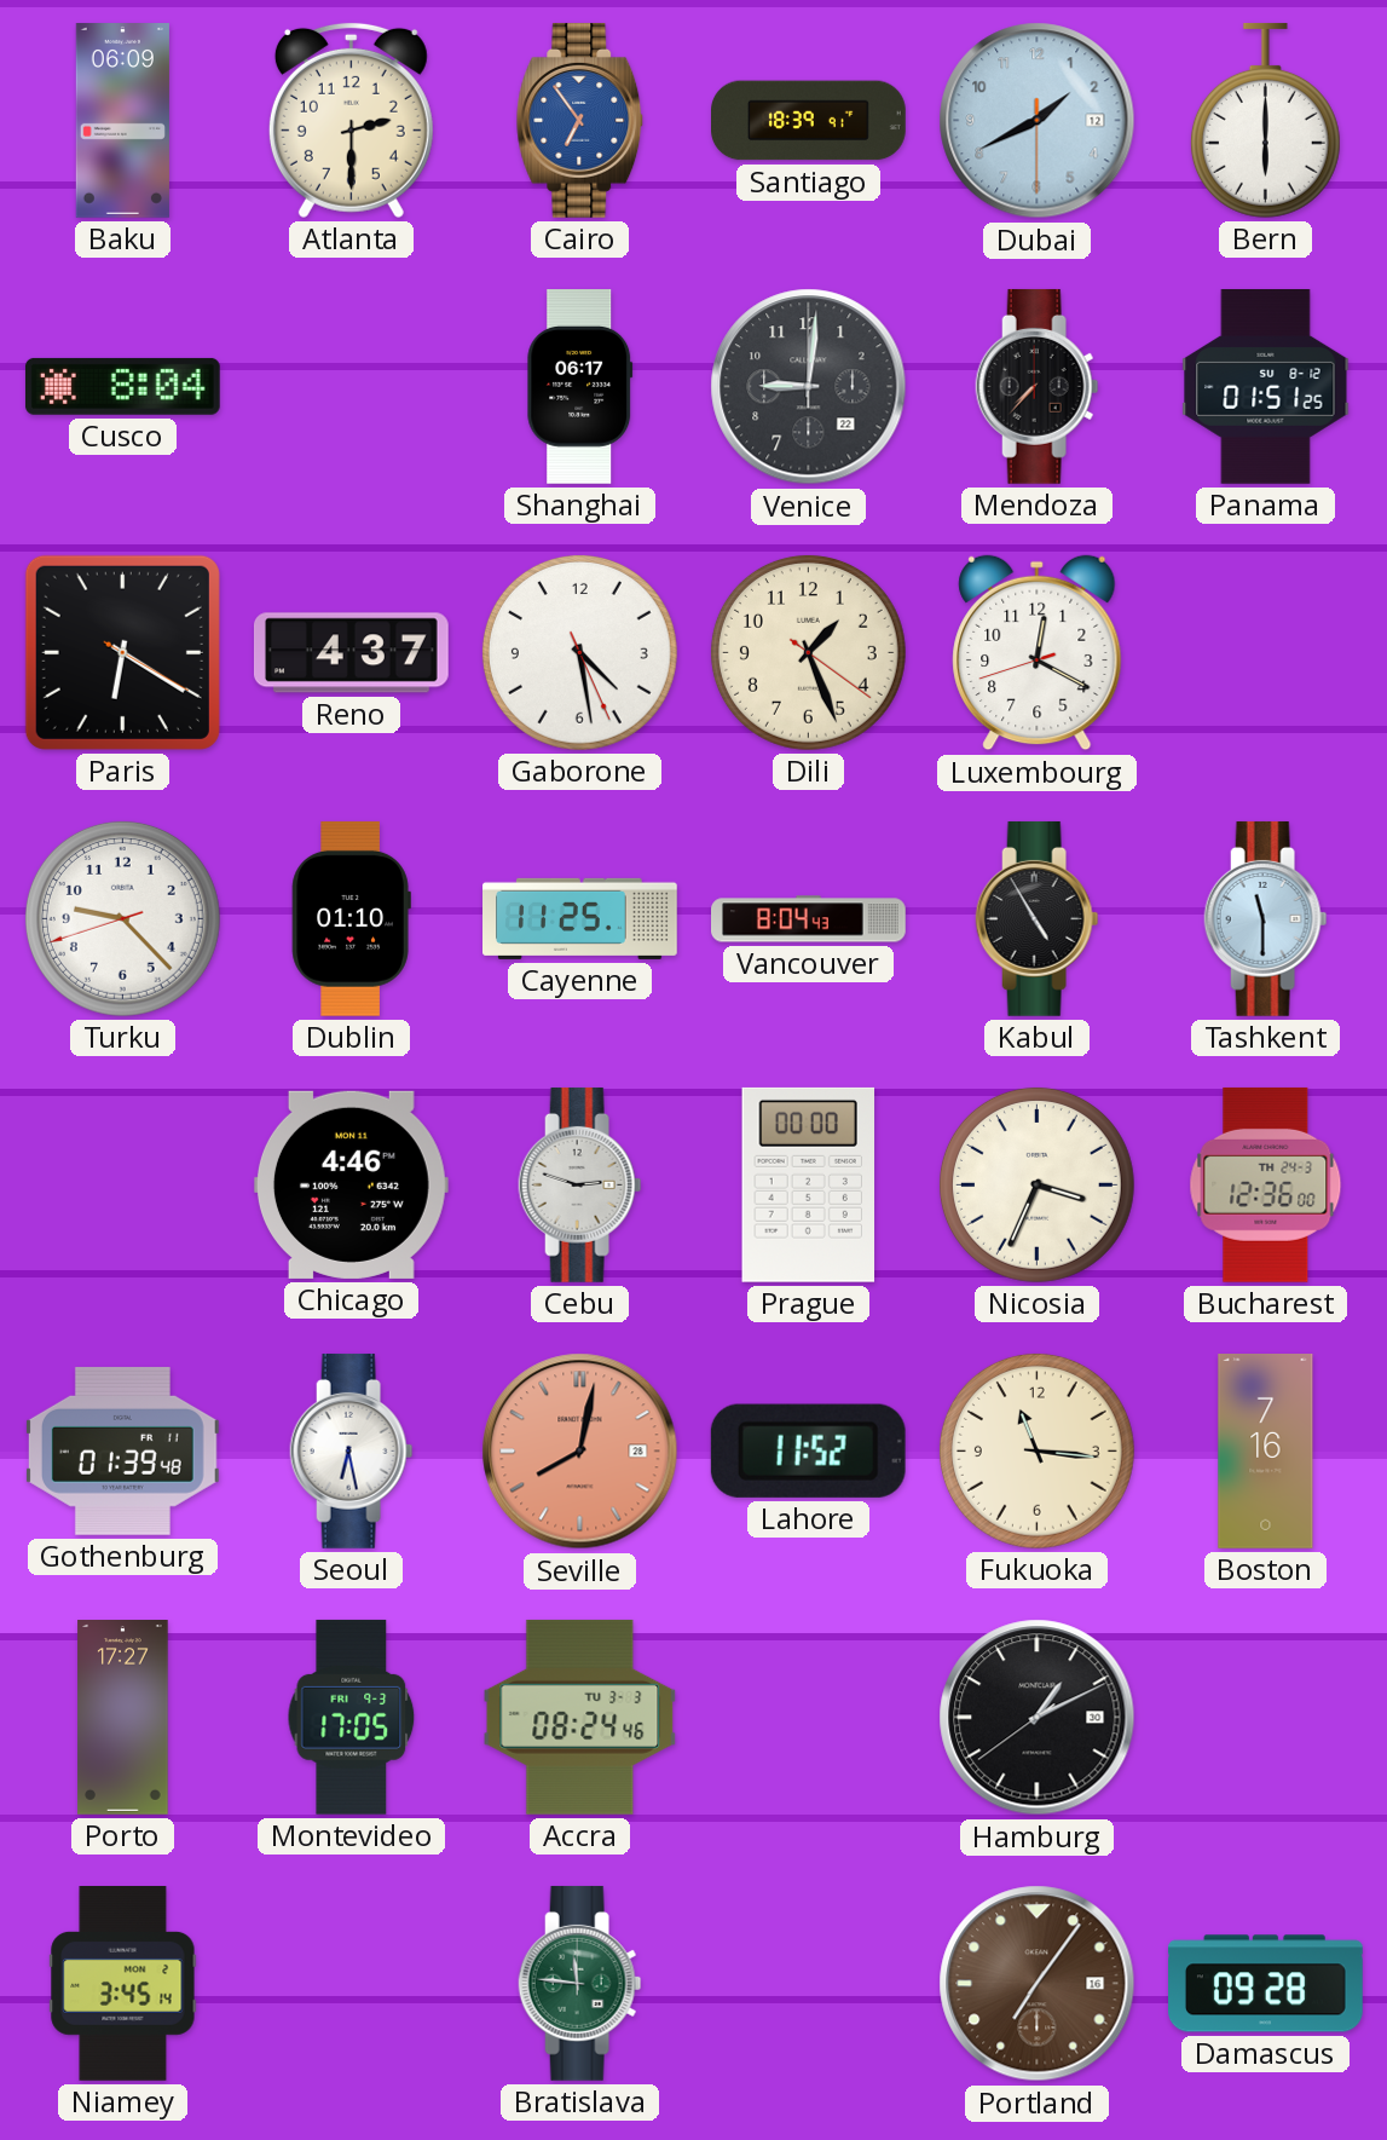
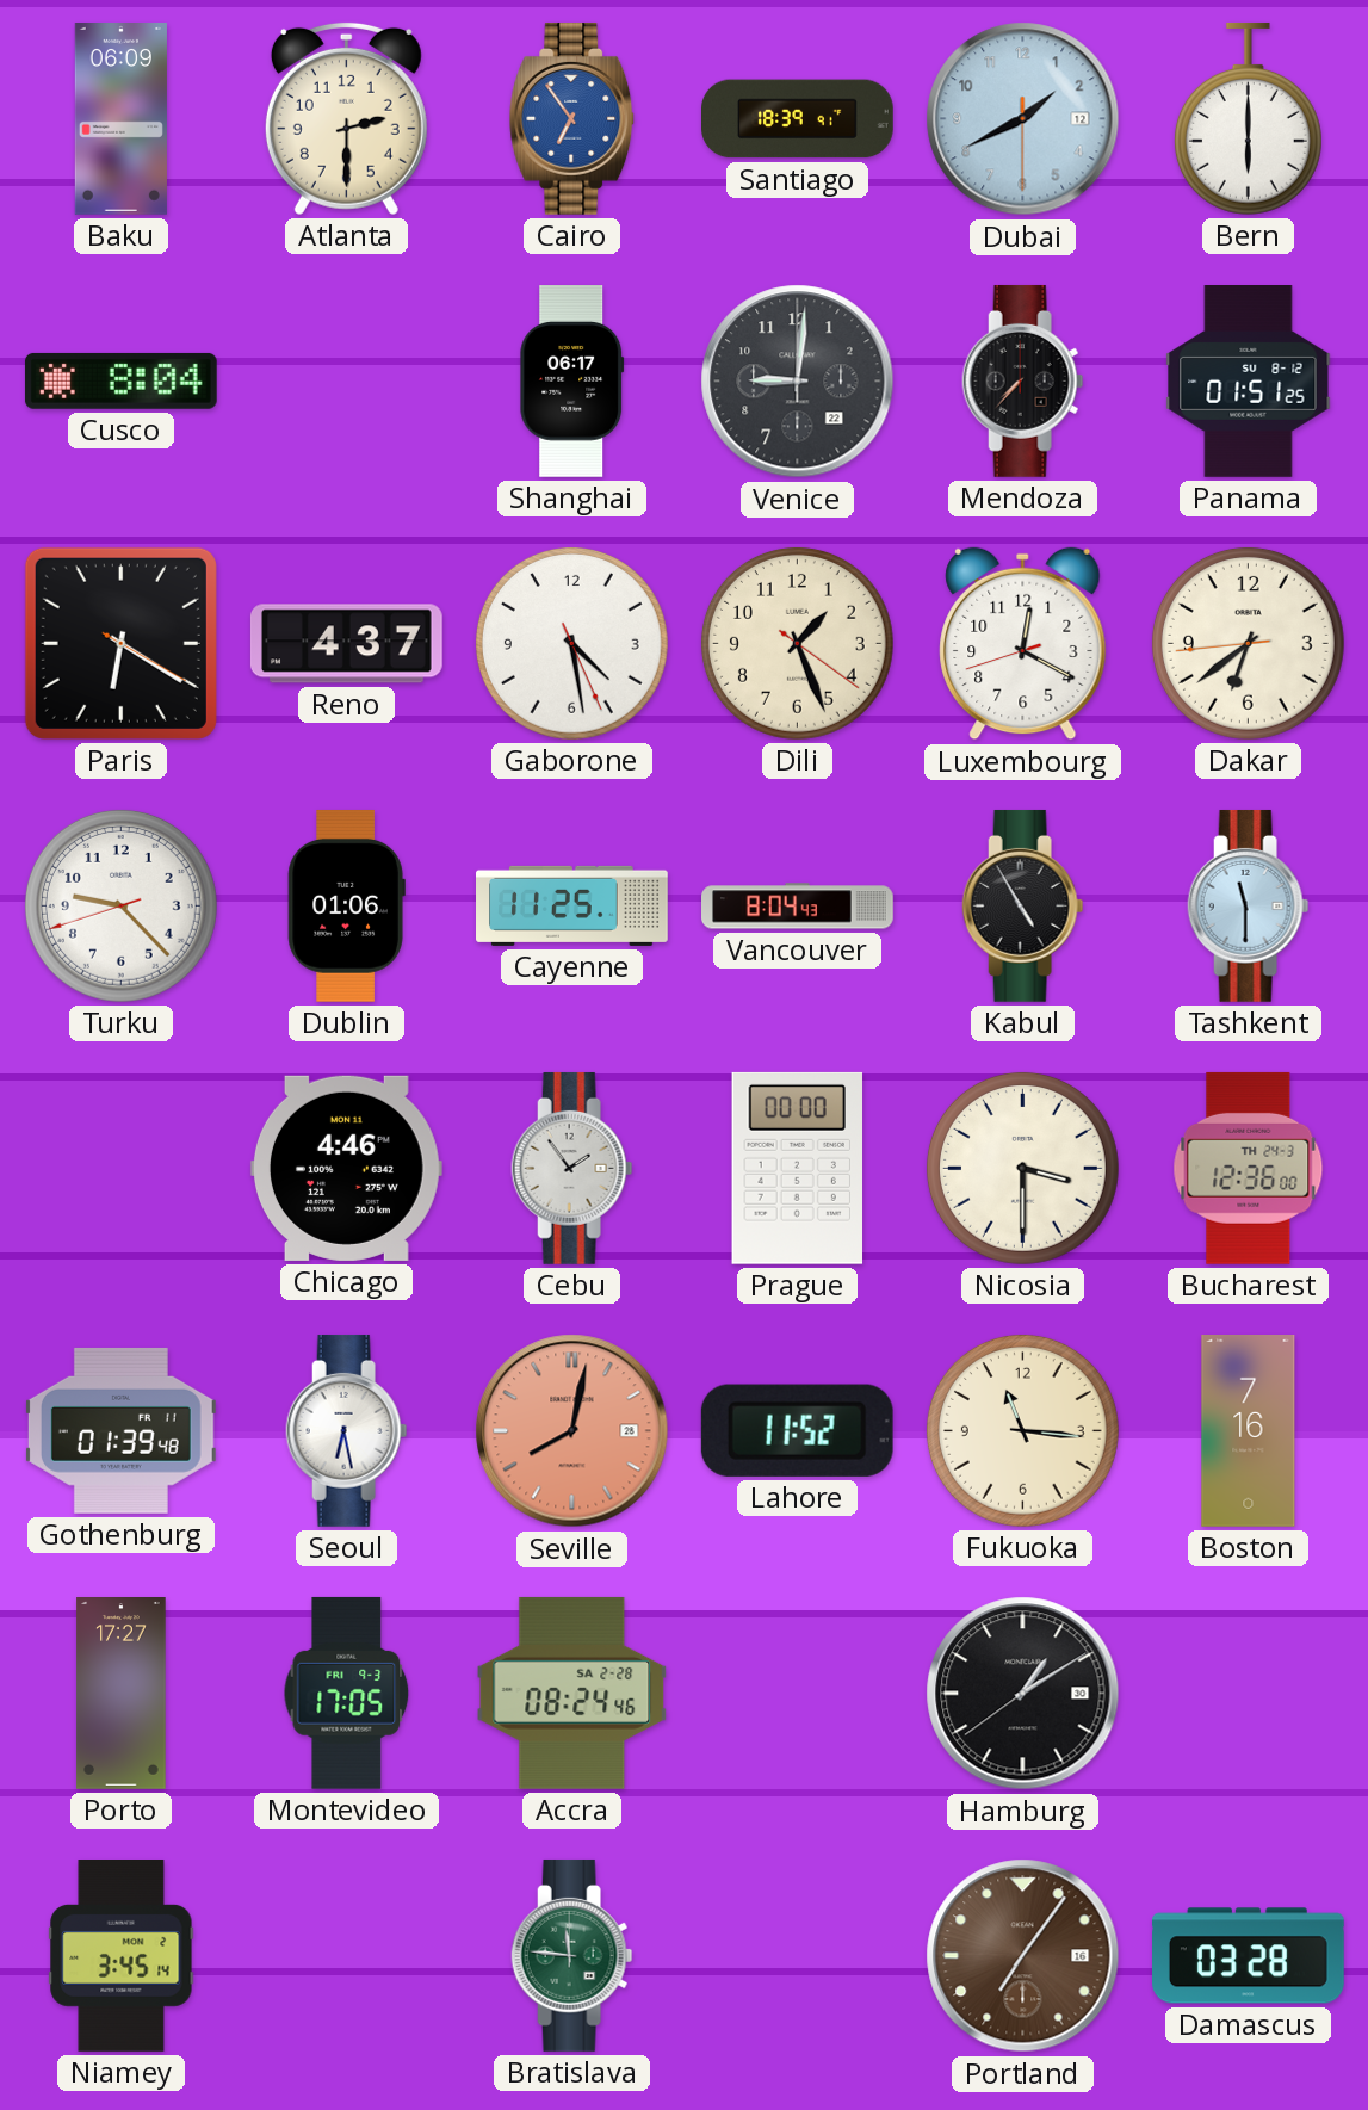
Dakar: none -> 6:38 (1248, 643)
Dublin: 01:10 -> 01:06 (346, 905)
Cebu: 2:48 -> 1:54 (572, 1168)
Nicosia: 3:34 -> 3:30 (1022, 1168)
Accra date: TU 3-3 -> SA 2-28 (572, 1693)
Hamburg: 1:10 -> 1:09 (1023, 1694)
Damascus: 09:28 -> 03:28 (1249, 1956)
